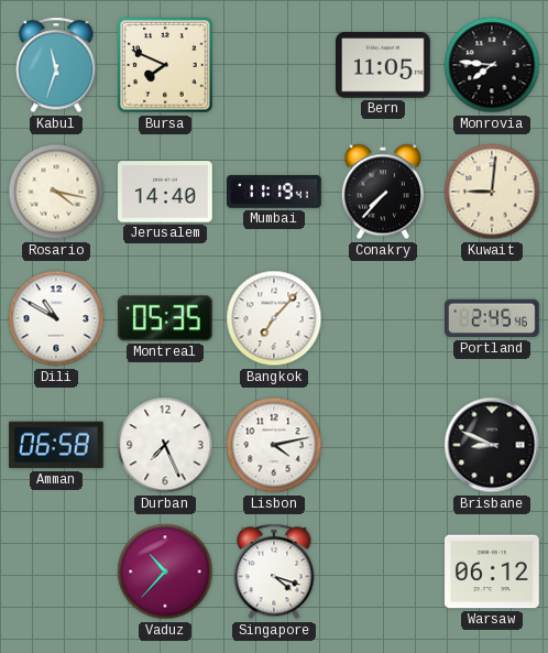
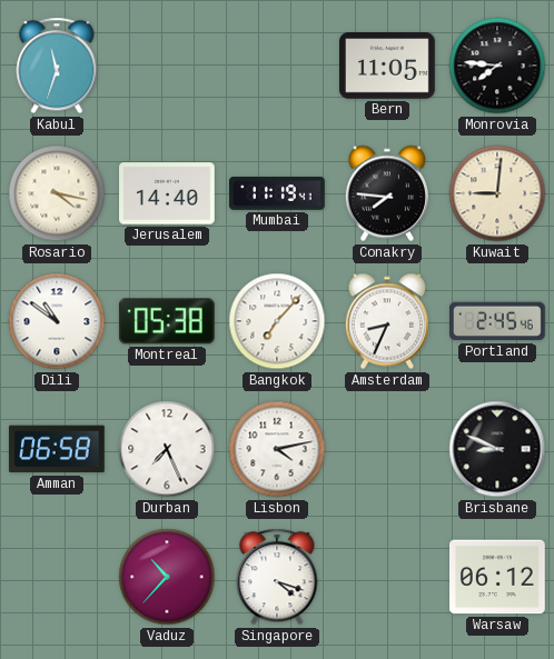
Bursa: 7:49 -> none (165, 65)
Conakry: 7:37 -> 7:46 (386, 193)
Dili: 10:50 -> 10:51 (57, 321)
Montreal: 05:35 -> 05:38 (167, 321)
Amsterdam: none -> 8:34 (386, 321)
